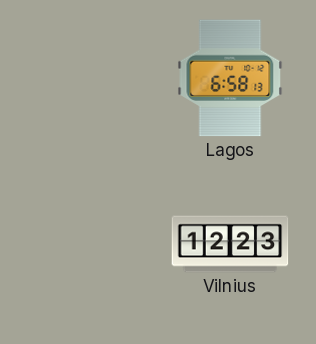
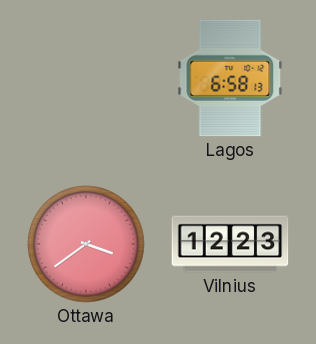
Ottawa: none -> 3:39 (86, 244)
